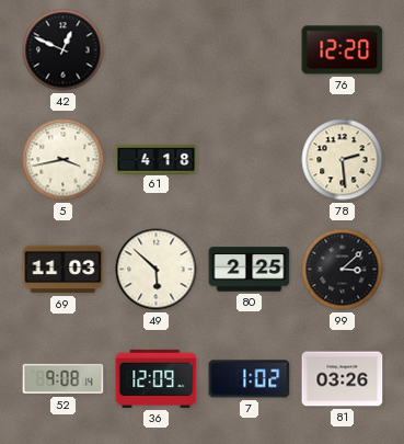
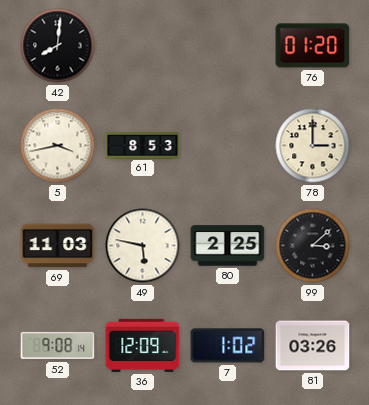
42: 12:49 -> 8:01 (58, 46)
76: 12:20 -> 01:20 (313, 46)
61: 4:18 -> 8:53 (143, 145)
78: 2:29 -> 3:00 (313, 146)
49: 5:52 -> 5:47 (143, 246)
